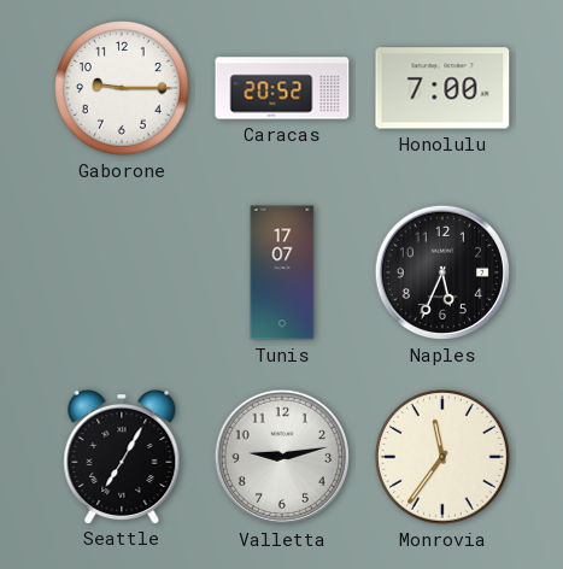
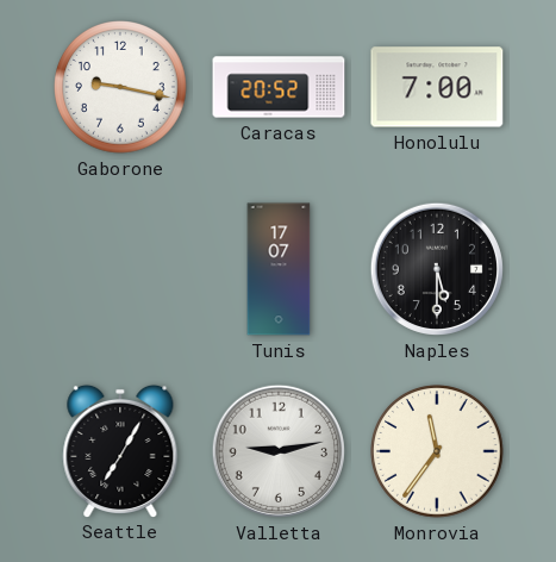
Gaborone: 9:15 -> 9:17 (120, 87)
Naples: 5:34 -> 5:30 (437, 269)
